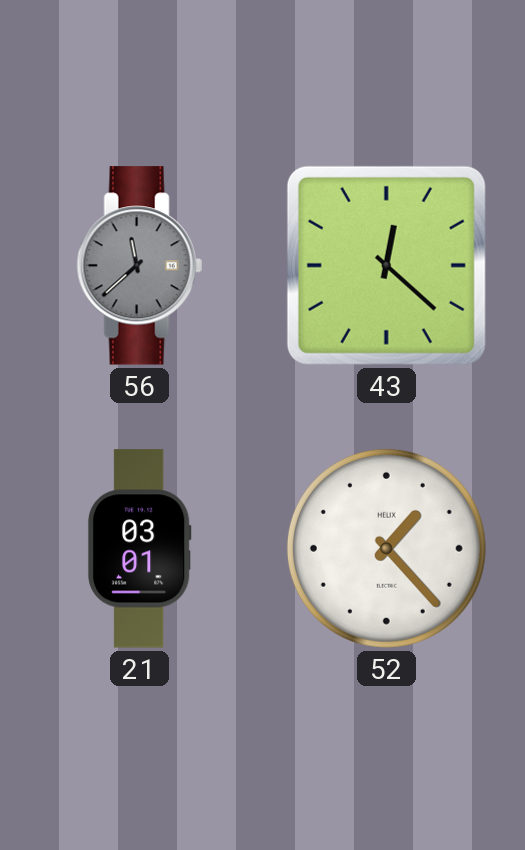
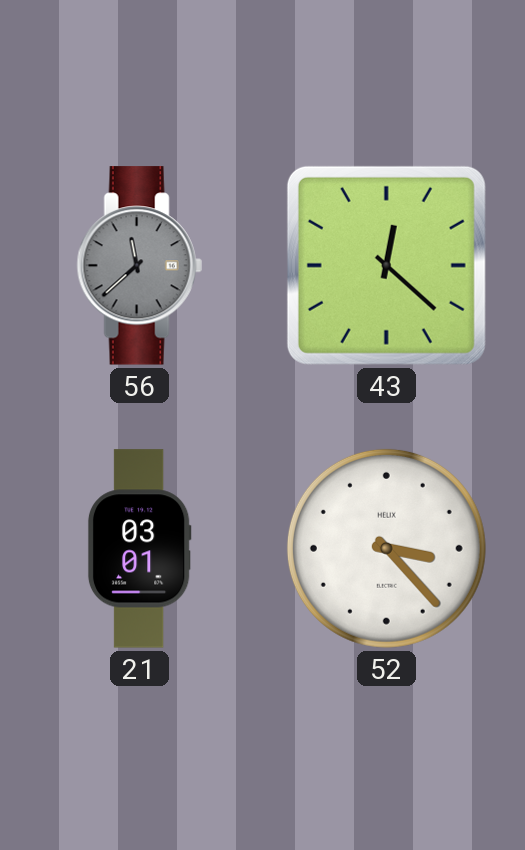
52: 1:23 -> 3:23 (386, 548)
